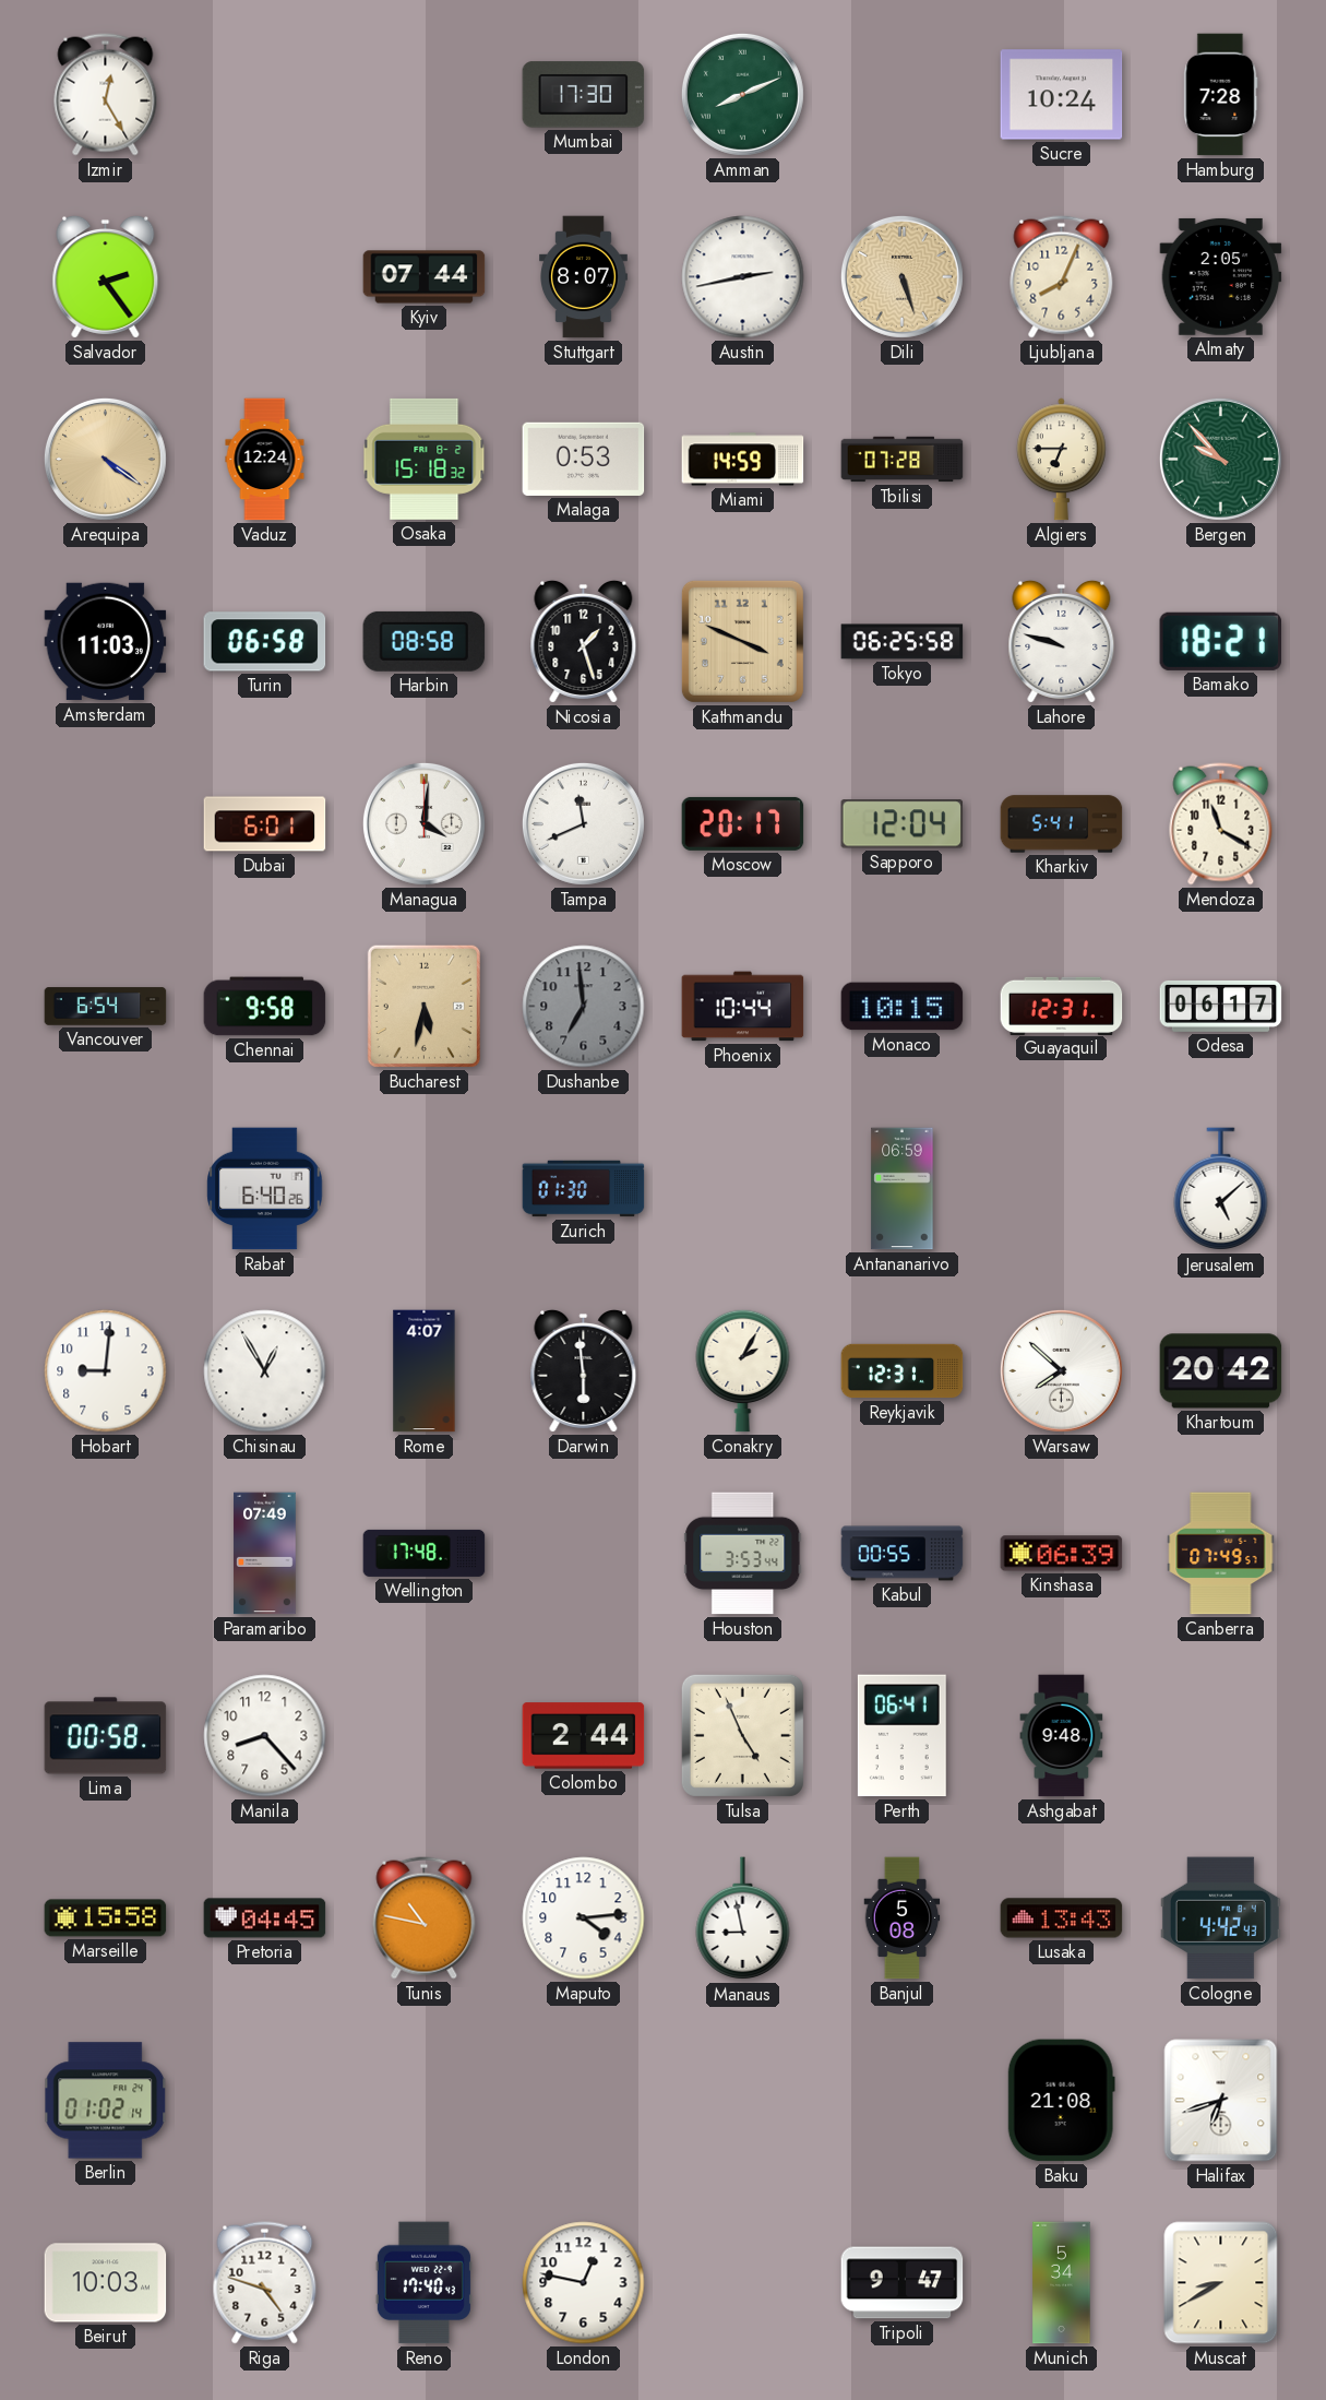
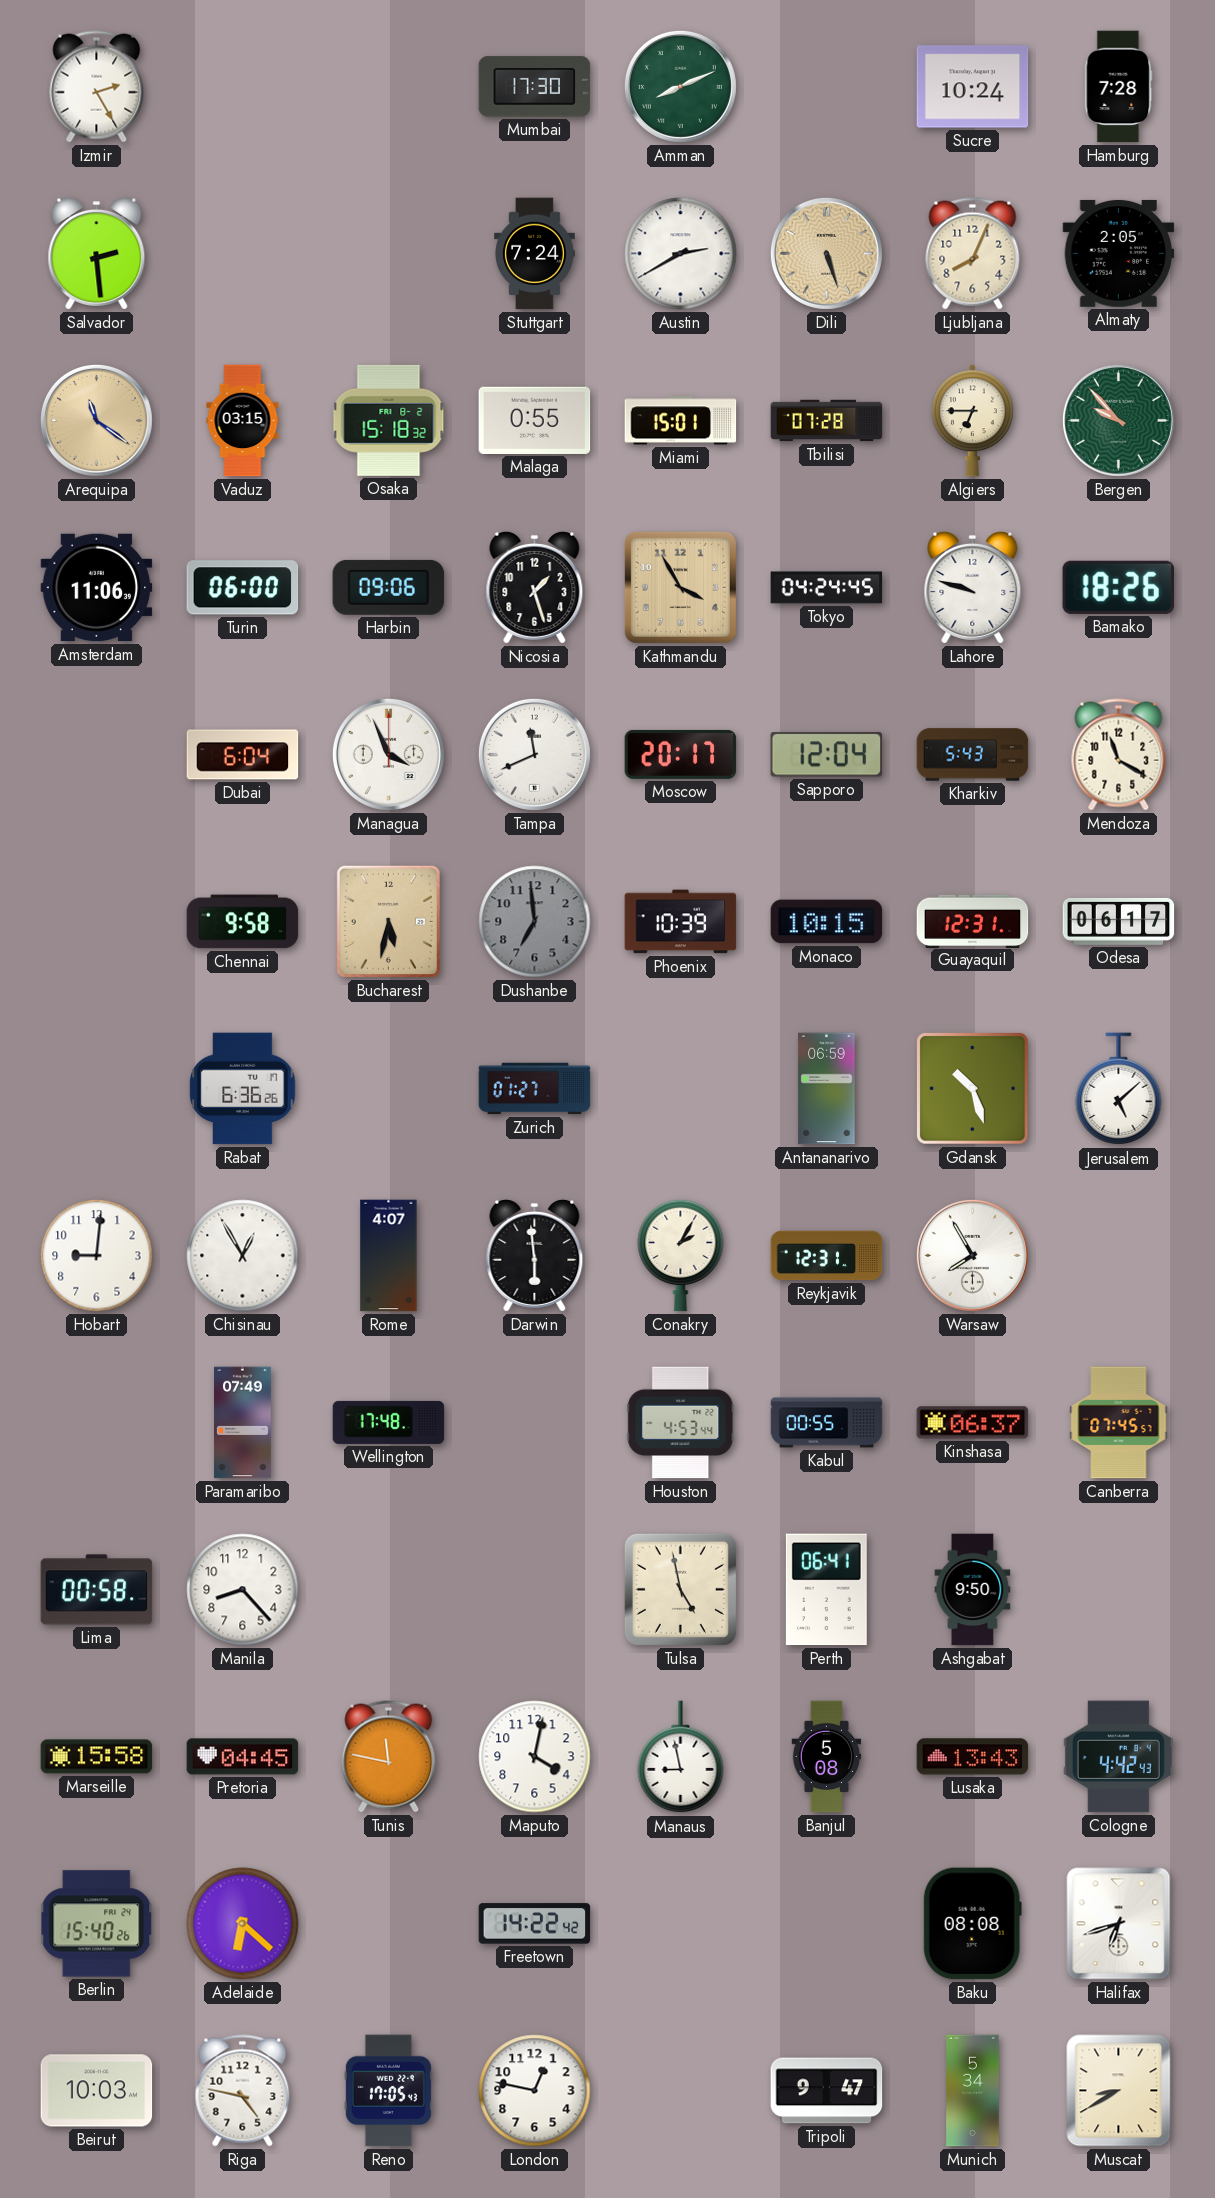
Izmir: 12:25 -> 2:25 (97, 87)
Salvador: 2:24 -> 2:29 (97, 253)
Kyiv: 07:44 -> none (425, 277)
Stuttgart: 8:07 -> 7:24 (535, 254)
Austin: 2:43 -> 2:40 (681, 254)
Arequipa: 4:21 -> 11:21 (96, 420)
Vaduz: 12:24 -> 03:15 (243, 421)
Malaga: 0:53 -> 0:55 (535, 420)
Miami: 14:59 -> 15:01 (681, 421)
Amsterdam: 11:03 -> 11:06 (97, 588)
Turin: 06:58 -> 06:00 (243, 588)
Harbin: 08:58 -> 09:06 (389, 587)
Kathmandu: 3:49 -> 3:55 (680, 587)
Tokyo: 06:25 -> 04:24 (827, 588)
Bamako: 18:21 -> 18:26 (1118, 587)
Dubai: 6:01 -> 6:04 (243, 755)
Managua: 4:01 -> 3:56 (388, 754)
Kharkiv: 5:41 -> 5:43 (973, 755)
Vancouver: 6:54 -> none (106, 1007)
Phoenix: 10:44 -> 10:39 (681, 922)
Rabat: 6:40 -> 6:36 (243, 1089)
Zurich: 01:30 -> 01:27 (535, 1089)
Gdansk: none -> 10:27 (973, 1089)
Warsaw: 7:52 -> 7:55 (972, 1255)
Khartoum: 20:42 -> none (1221, 1371)
Houston: 3:53 -> 4:53 (681, 1423)
Kinshasa: 06:39 -> 06:37 (973, 1423)
Canberra: 07:49 -> 07:45 (1119, 1423)
Colombo: 2:44 -> none (584, 1736)
Tulsa: 4:56 -> 4:58 (680, 1589)
Ashgabat: 9:48 -> 9:50 (973, 1590)
Tunis: 10:47 -> 11:47 (389, 1757)
Maputo: 4:14 -> 4:02 (535, 1757)
Berlin: 01:02 -> 15:40 (97, 1924)
Adelaide: none -> 6:22 (243, 1924)
Freetown: none -> 14:22 (535, 1924)
Baku: 21:08 -> 08:08 (972, 1924)
Riga: 4:48 -> 4:47 (243, 2091)
Reno: 17:40 -> 17:05 (388, 2091)
